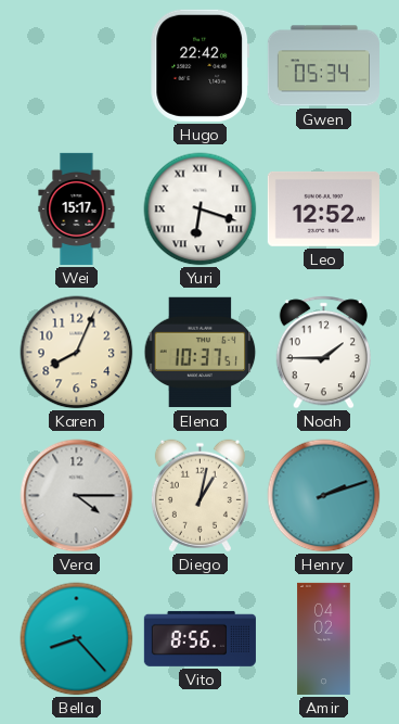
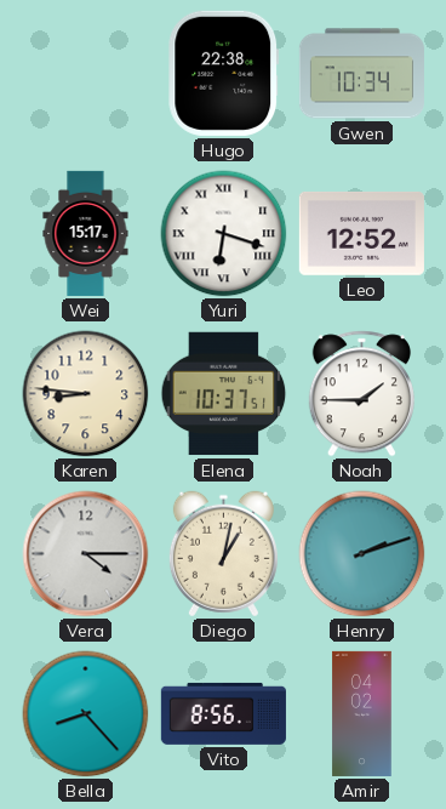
Hugo: 22:42 -> 22:38 (224, 73)
Gwen: 05:34 -> 10:34 (361, 74)
Karen: 8:04 -> 8:46 (86, 394)
